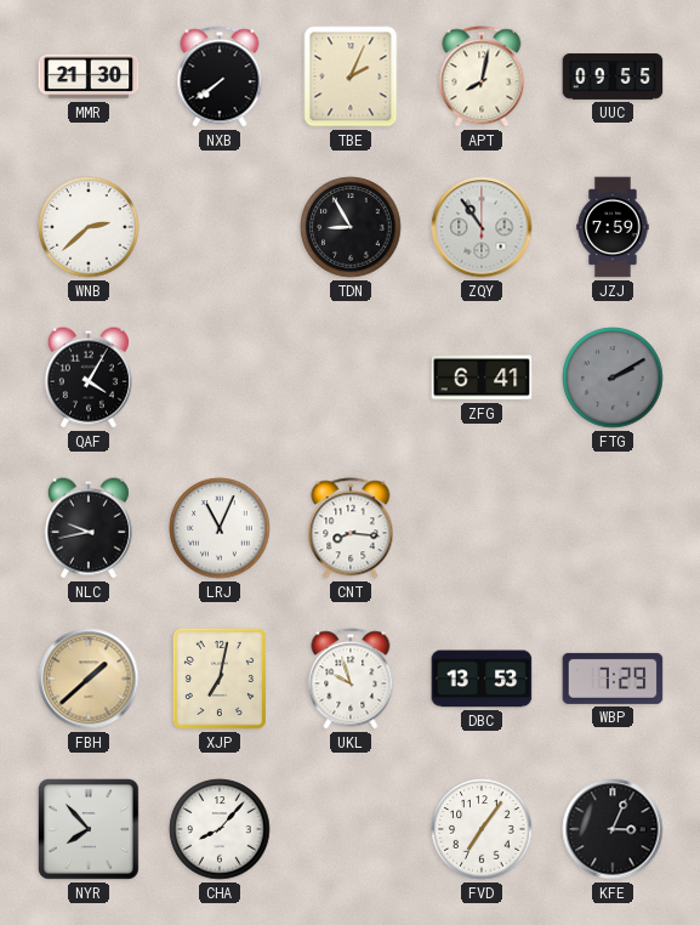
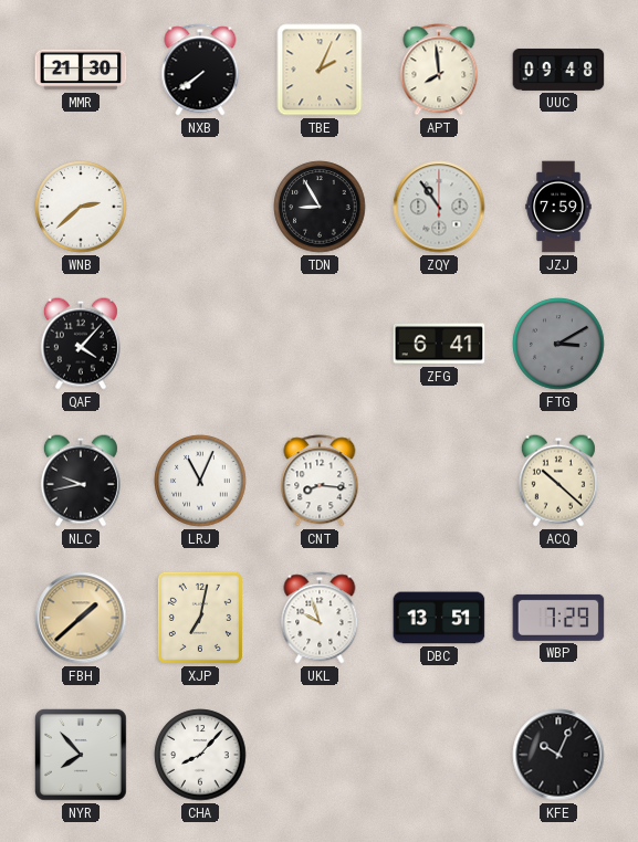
APT: 8:02 -> 7:59 (439, 70)
UUC: 09:55 -> 09:48 (558, 70)
QAF: 4:05 -> 4:07 (81, 344)
FTG: 2:10 -> 3:10 (558, 344)
ACQ: none -> 10:22 (558, 481)
DBC: 13:53 -> 13:51 (439, 618)
FVD: 7:06 -> none (482, 829)
KFE: 3:04 -> 10:04 (558, 755)
